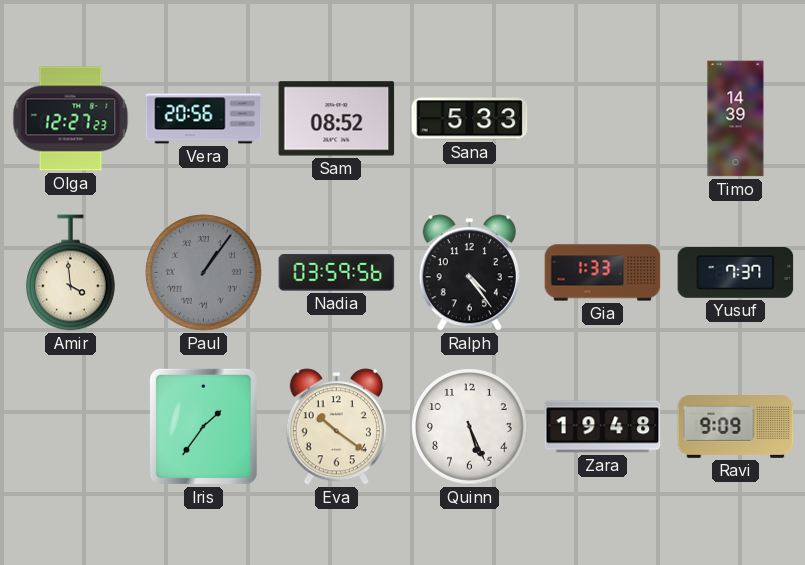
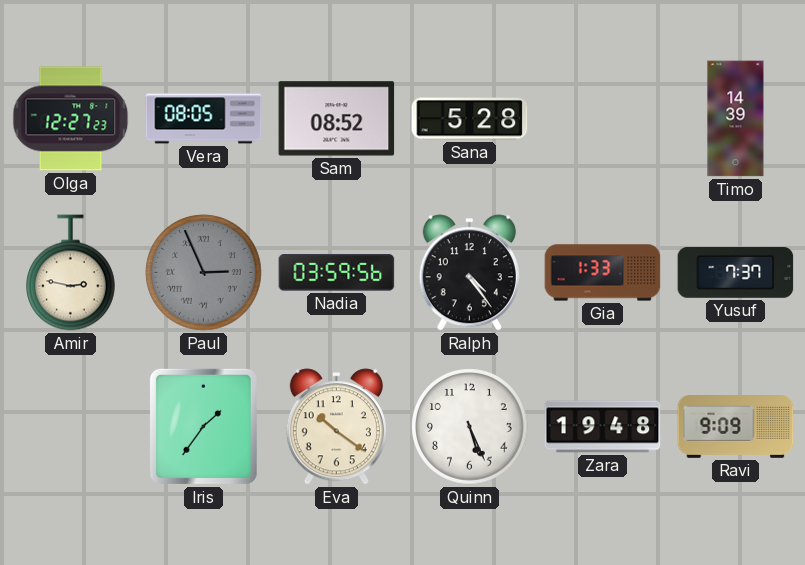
Vera: 20:56 -> 08:05 (204, 119)
Sana: 5:33 -> 5:28 (470, 119)
Amir: 3:59 -> 2:47 (71, 273)
Paul: 1:06 -> 2:56 (204, 273)
